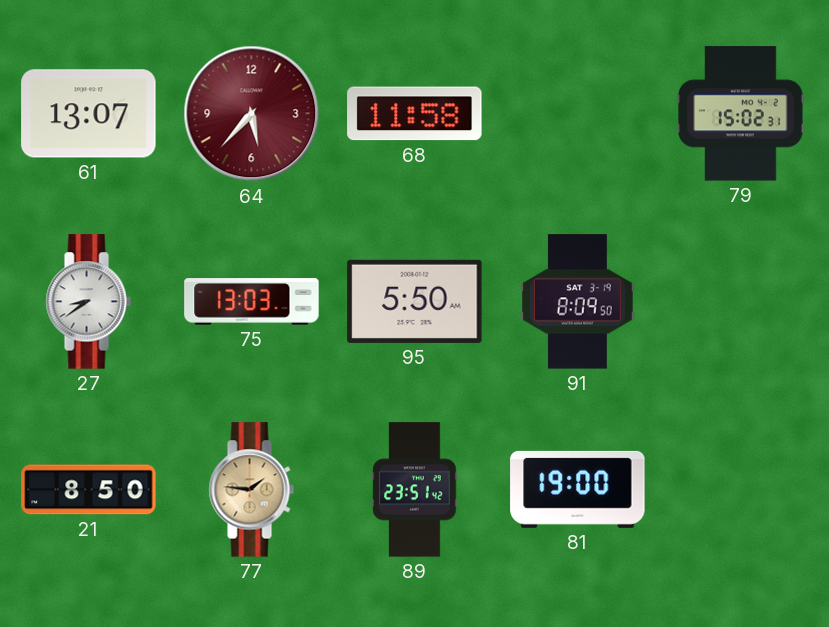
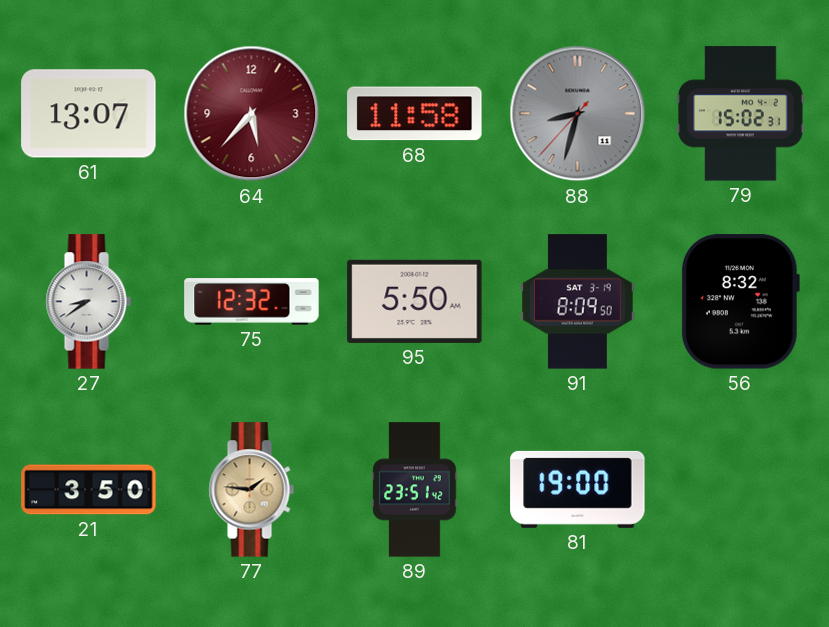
88: none -> 8:32 (578, 114)
75: 13:03 -> 12:32 (252, 302)
56: none -> 8:32 (740, 302)
21: 8:50 -> 3:50 (89, 490)
